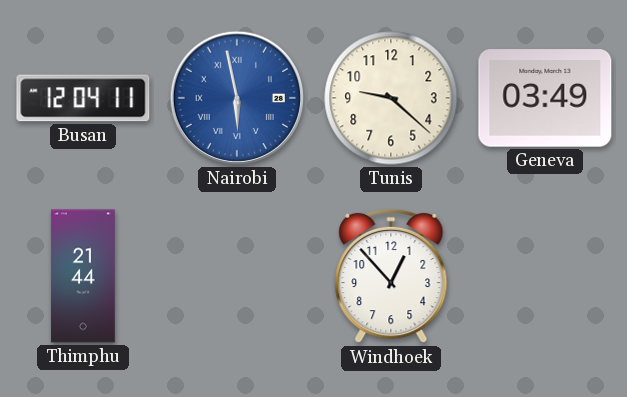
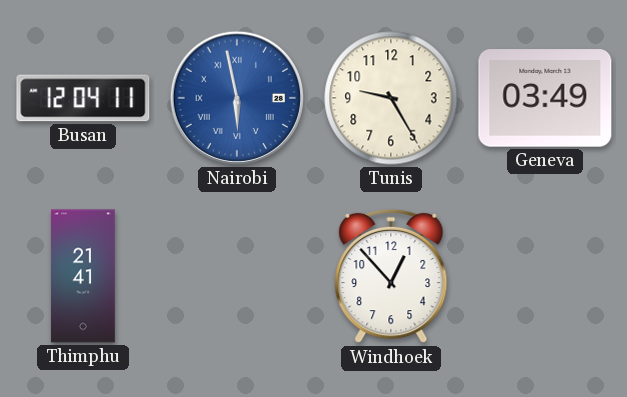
Tunis: 9:22 -> 9:25 (391, 98)
Thimphu: 21:44 -> 21:41 (83, 276)
